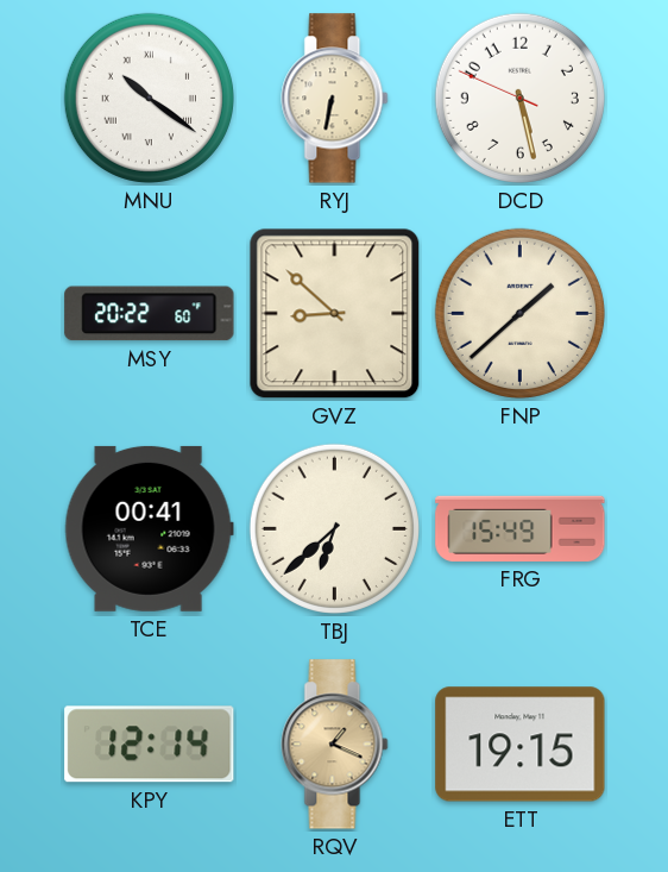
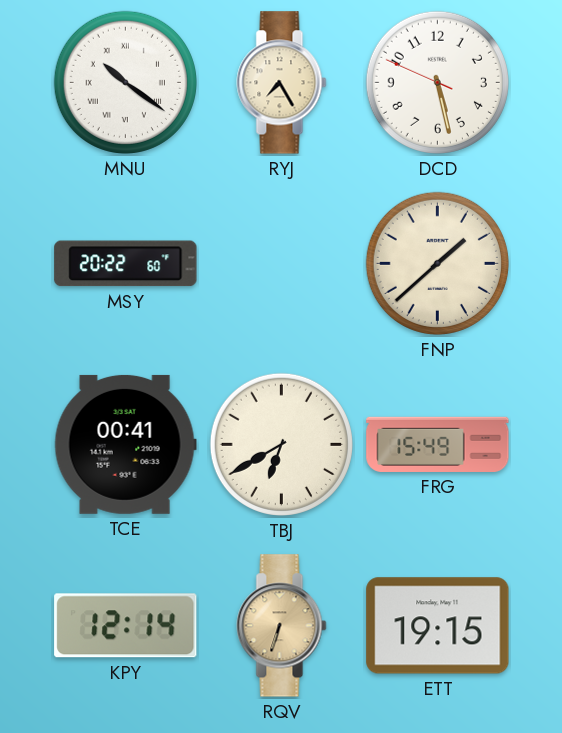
RYJ: 6:32 -> 7:25 (282, 83)
GVZ: 8:52 -> none (335, 314)
TBJ: 6:38 -> 6:40 (281, 444)
RQV: 1:19 -> 6:33 (282, 626)
